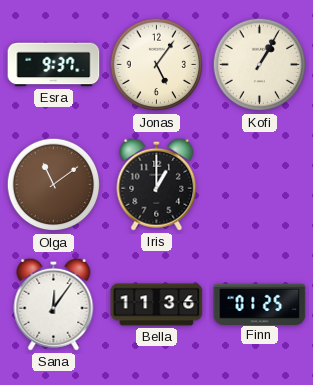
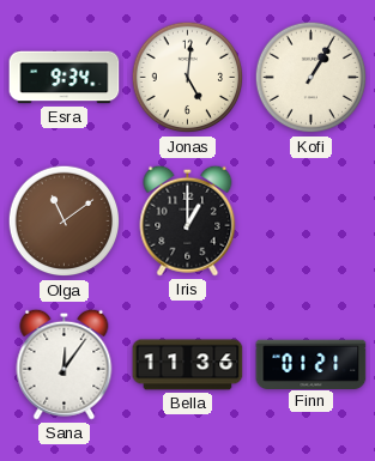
Esra: 9:37 -> 9:34 (65, 78)
Jonas: 5:06 -> 5:01 (188, 78)
Finn: 01:25 -> 01:21 (312, 364)
